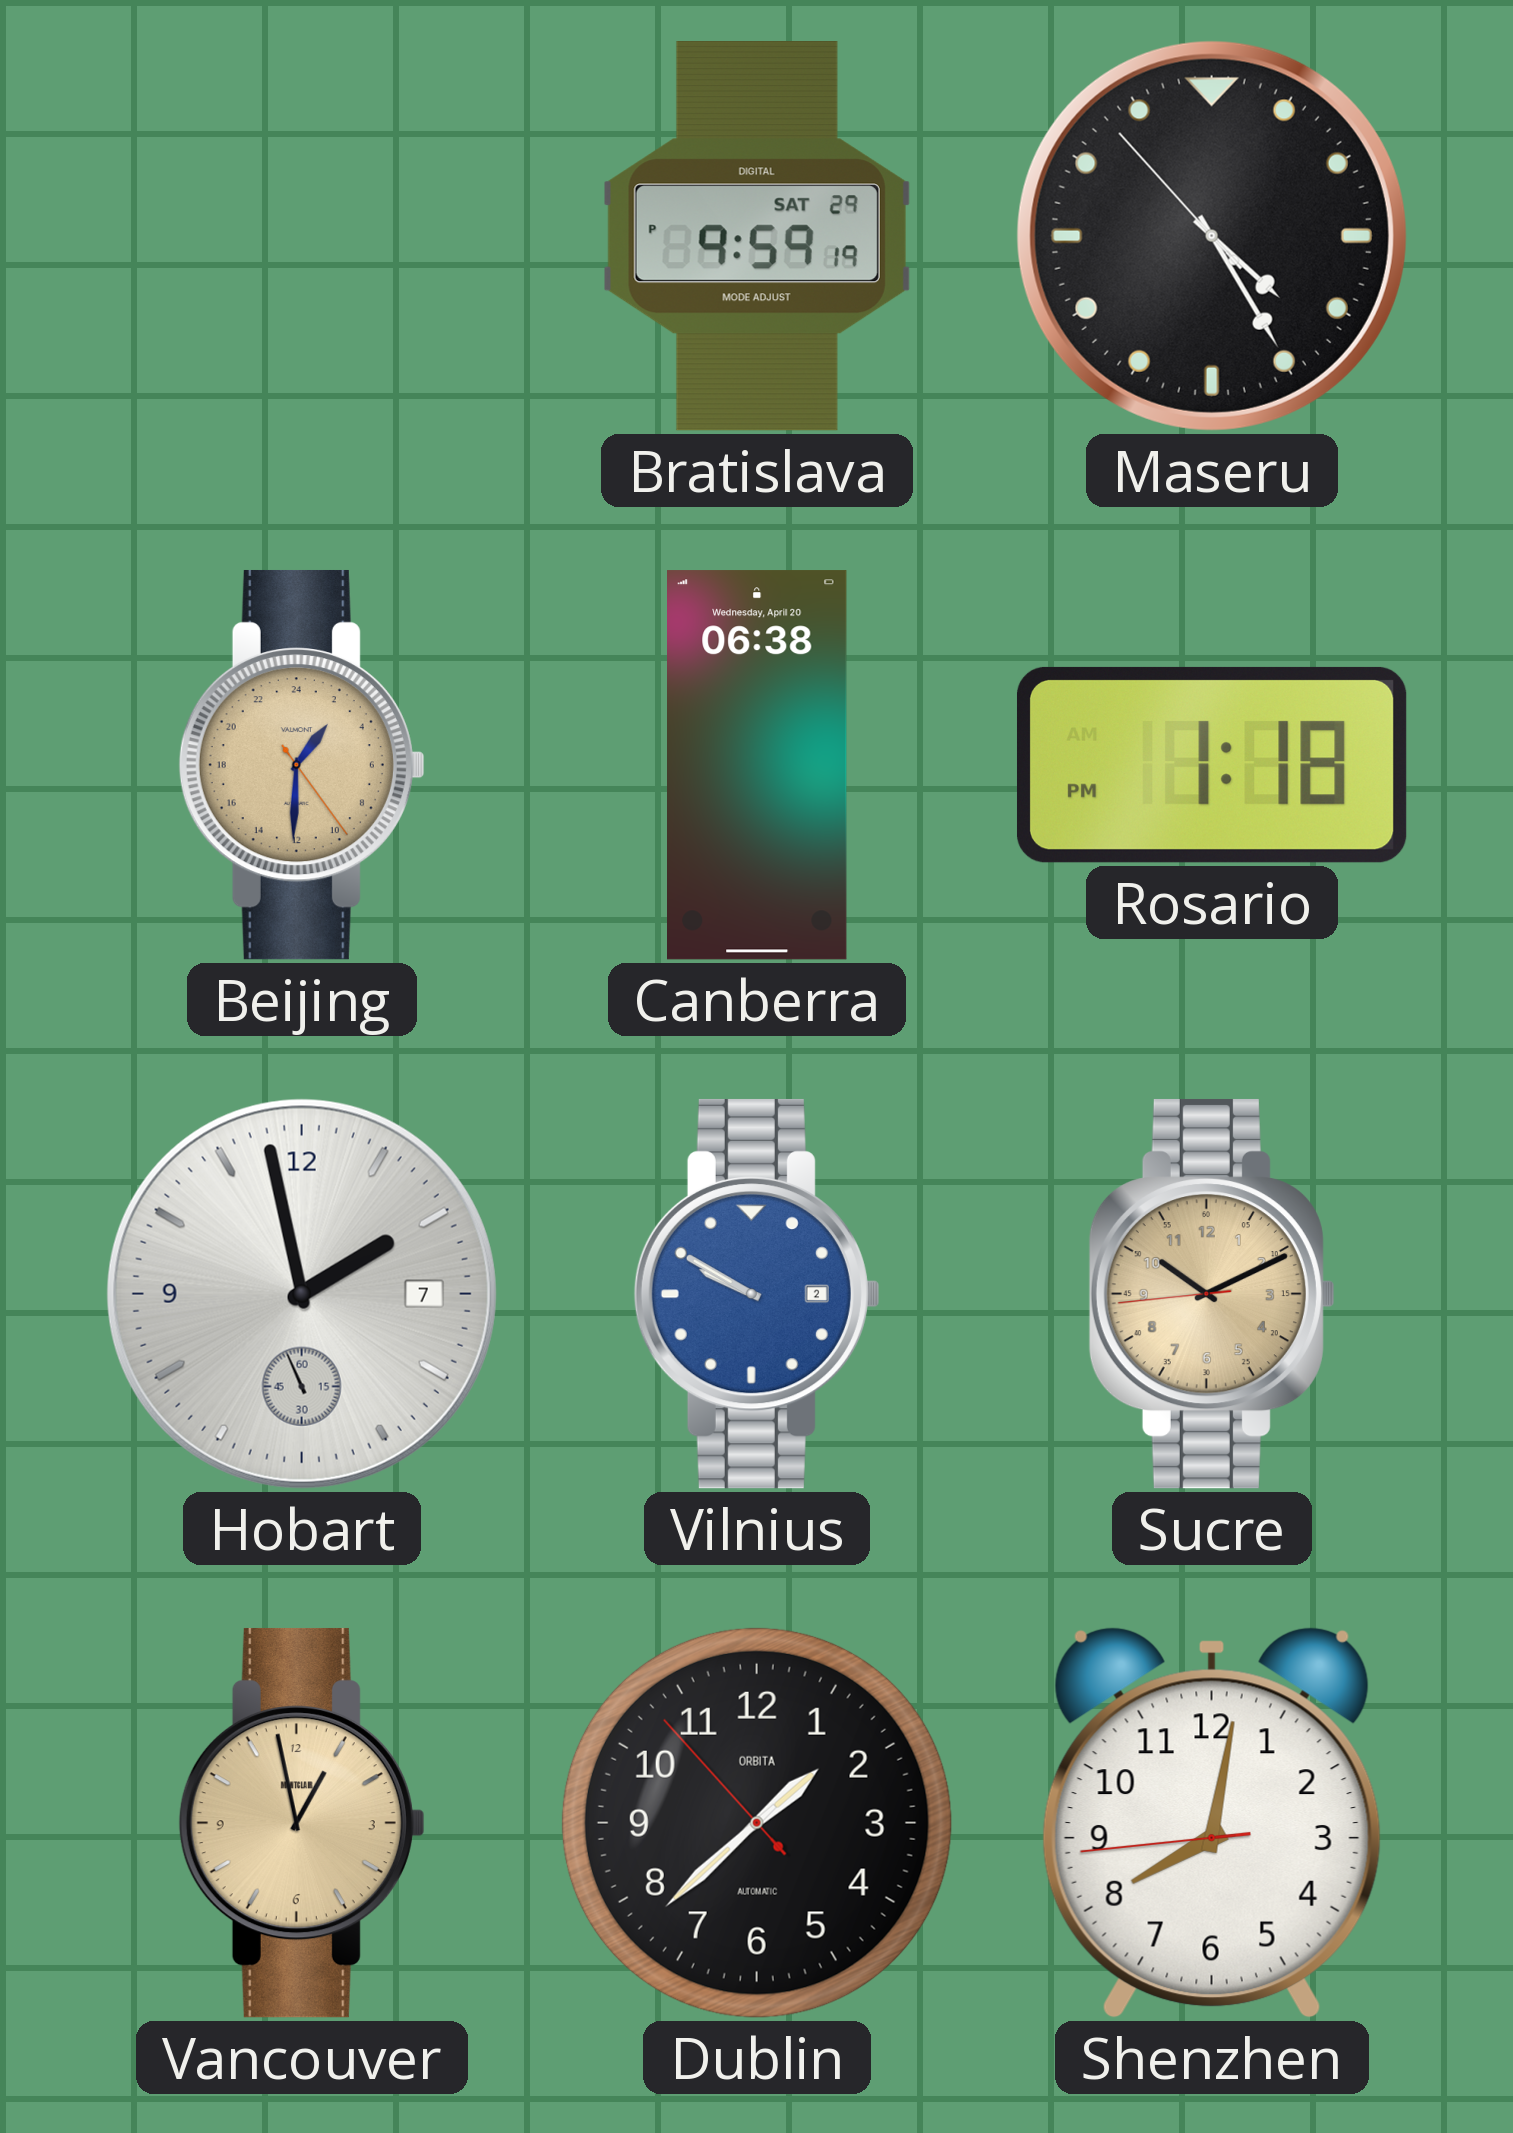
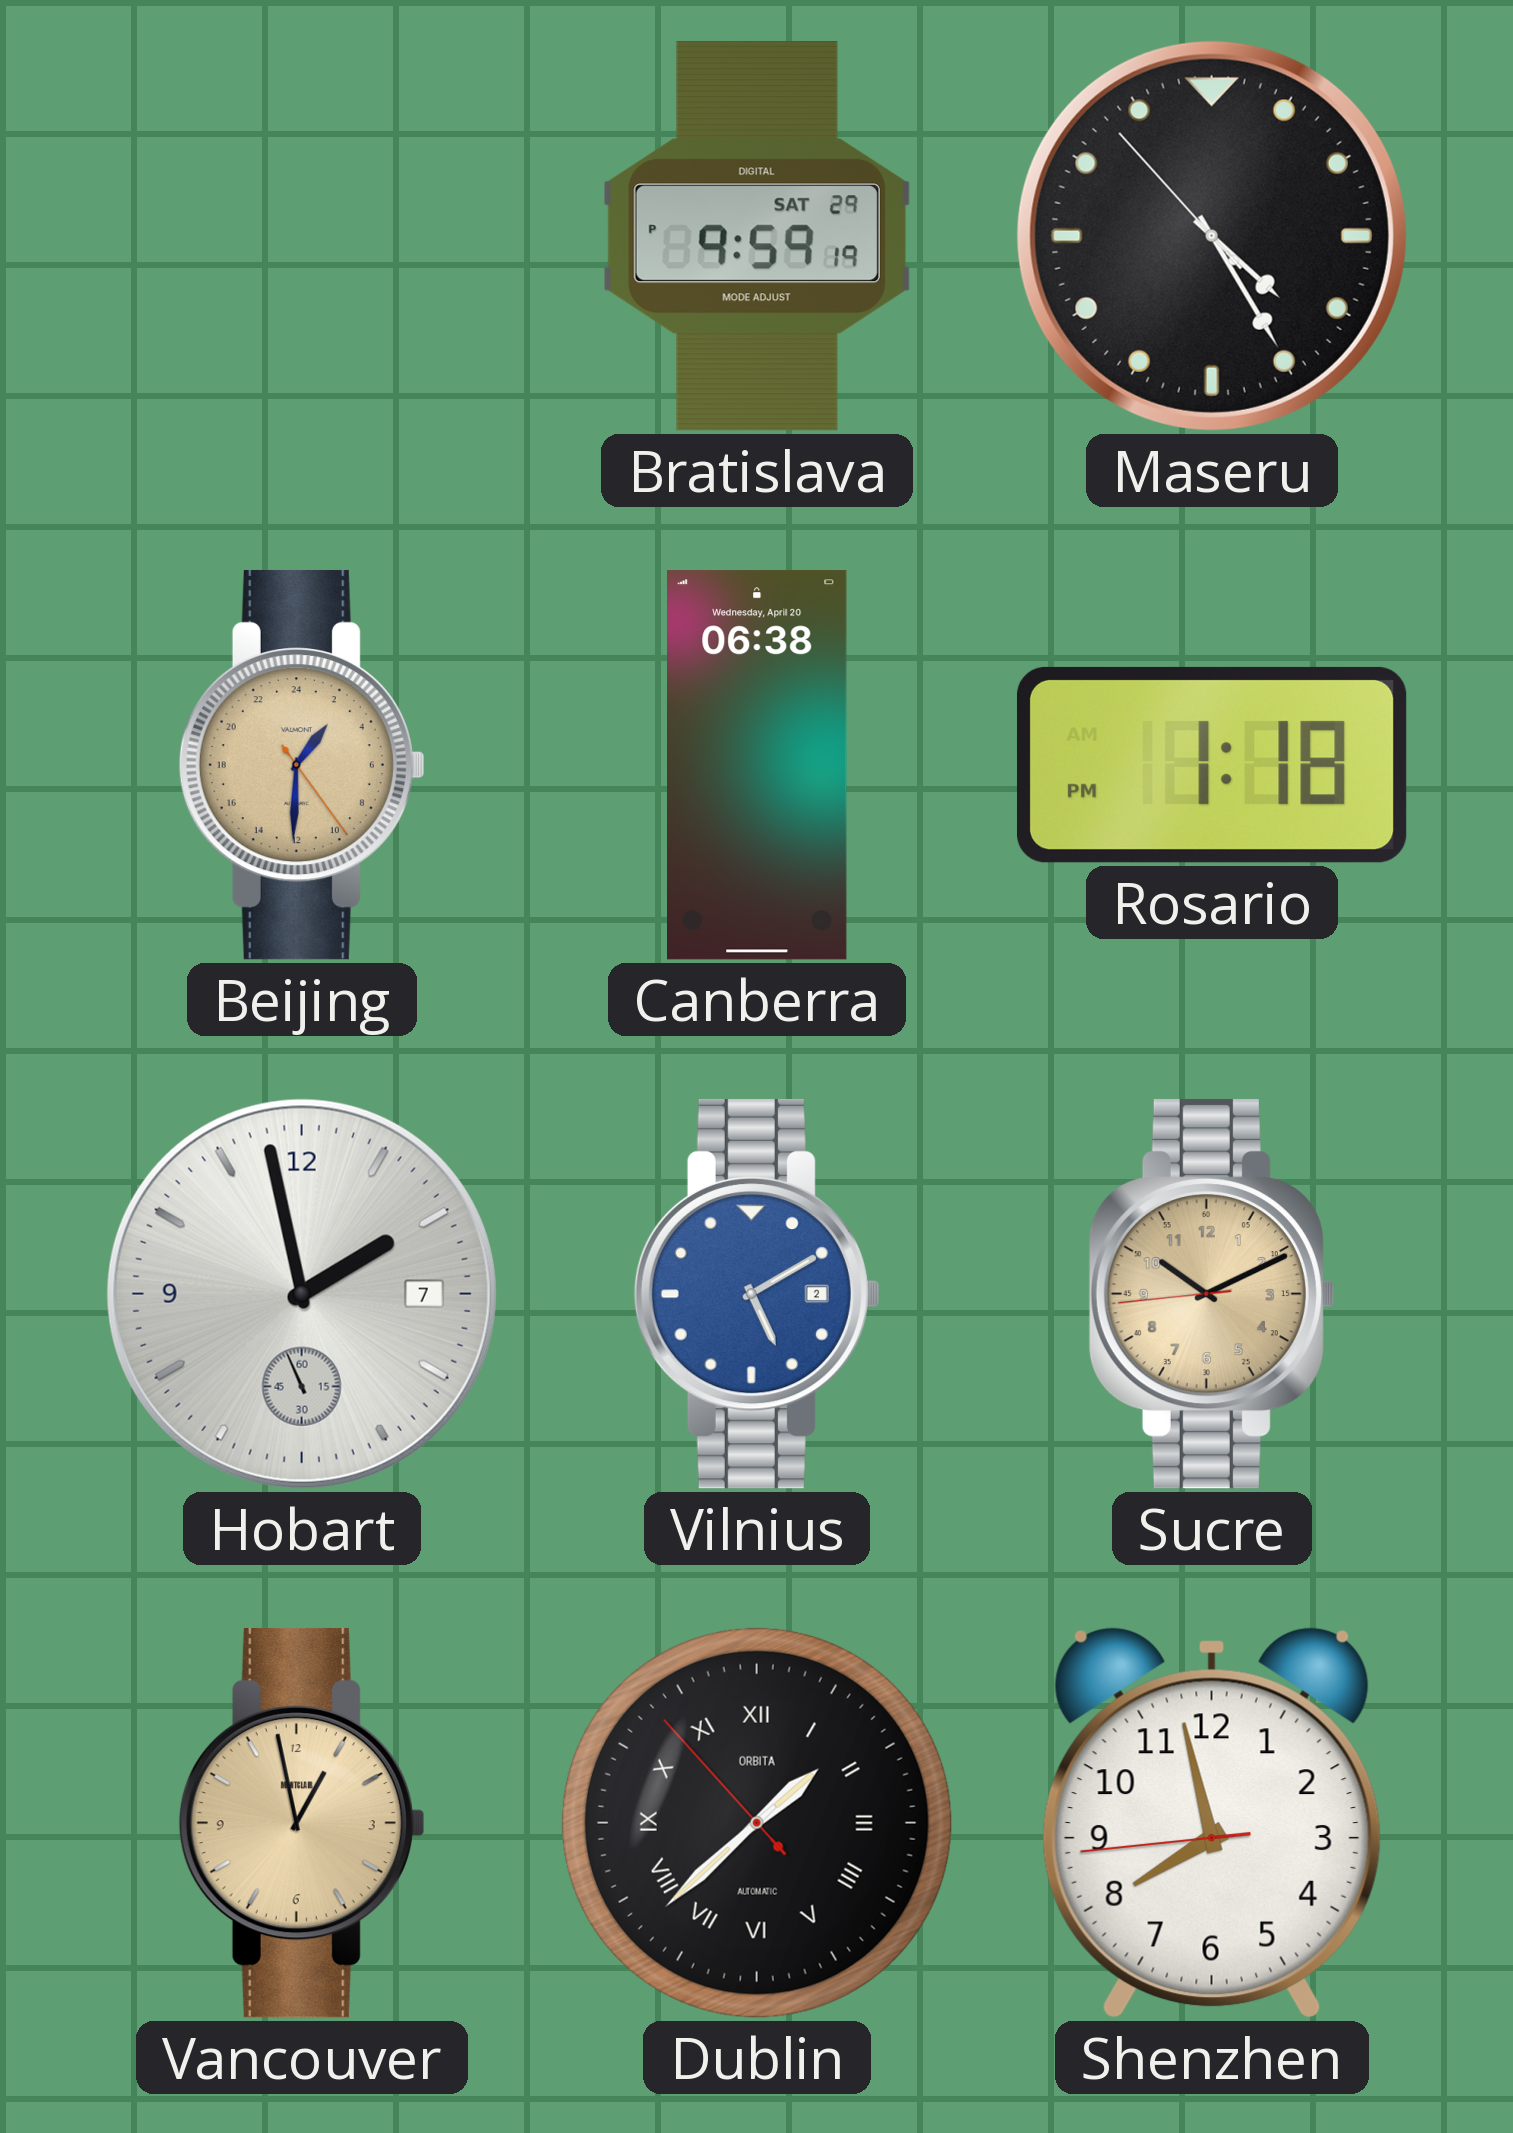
Vilnius: 9:50 -> 5:10 (757, 1294)
Dublin numerals: Arabic -> Roman (757, 1823)
Shenzhen: 8:01 -> 7:57 (1212, 1823)
